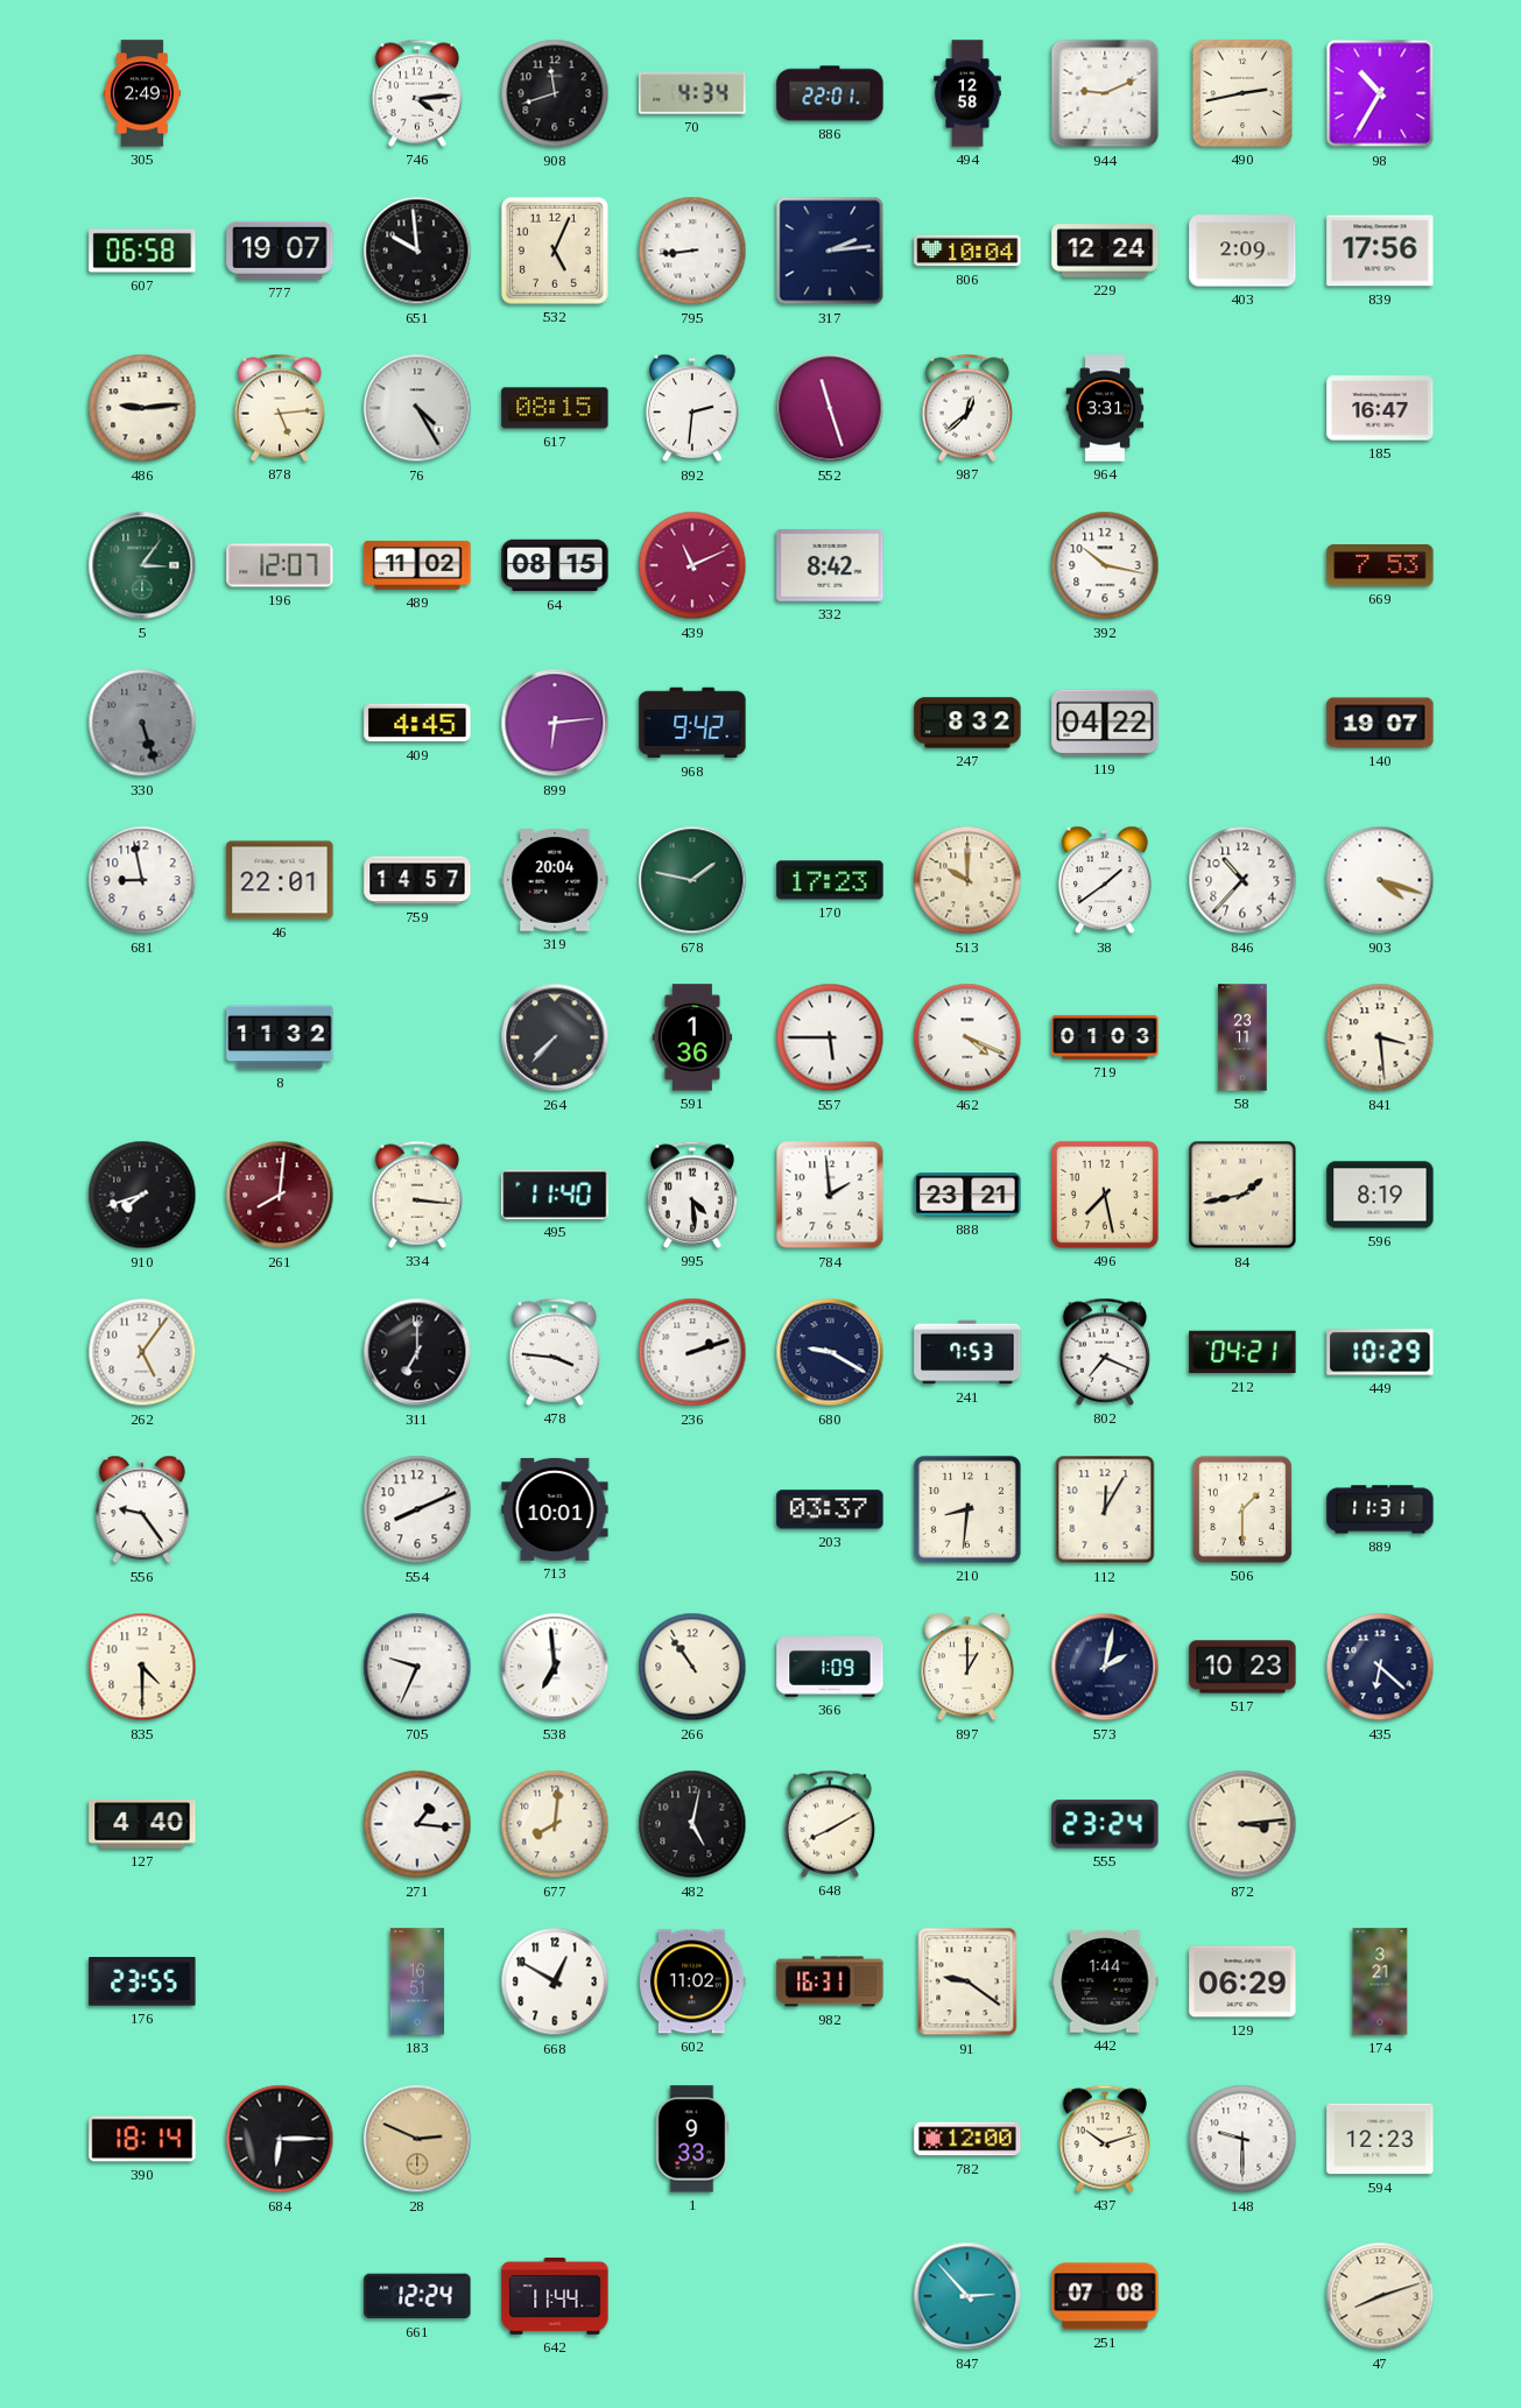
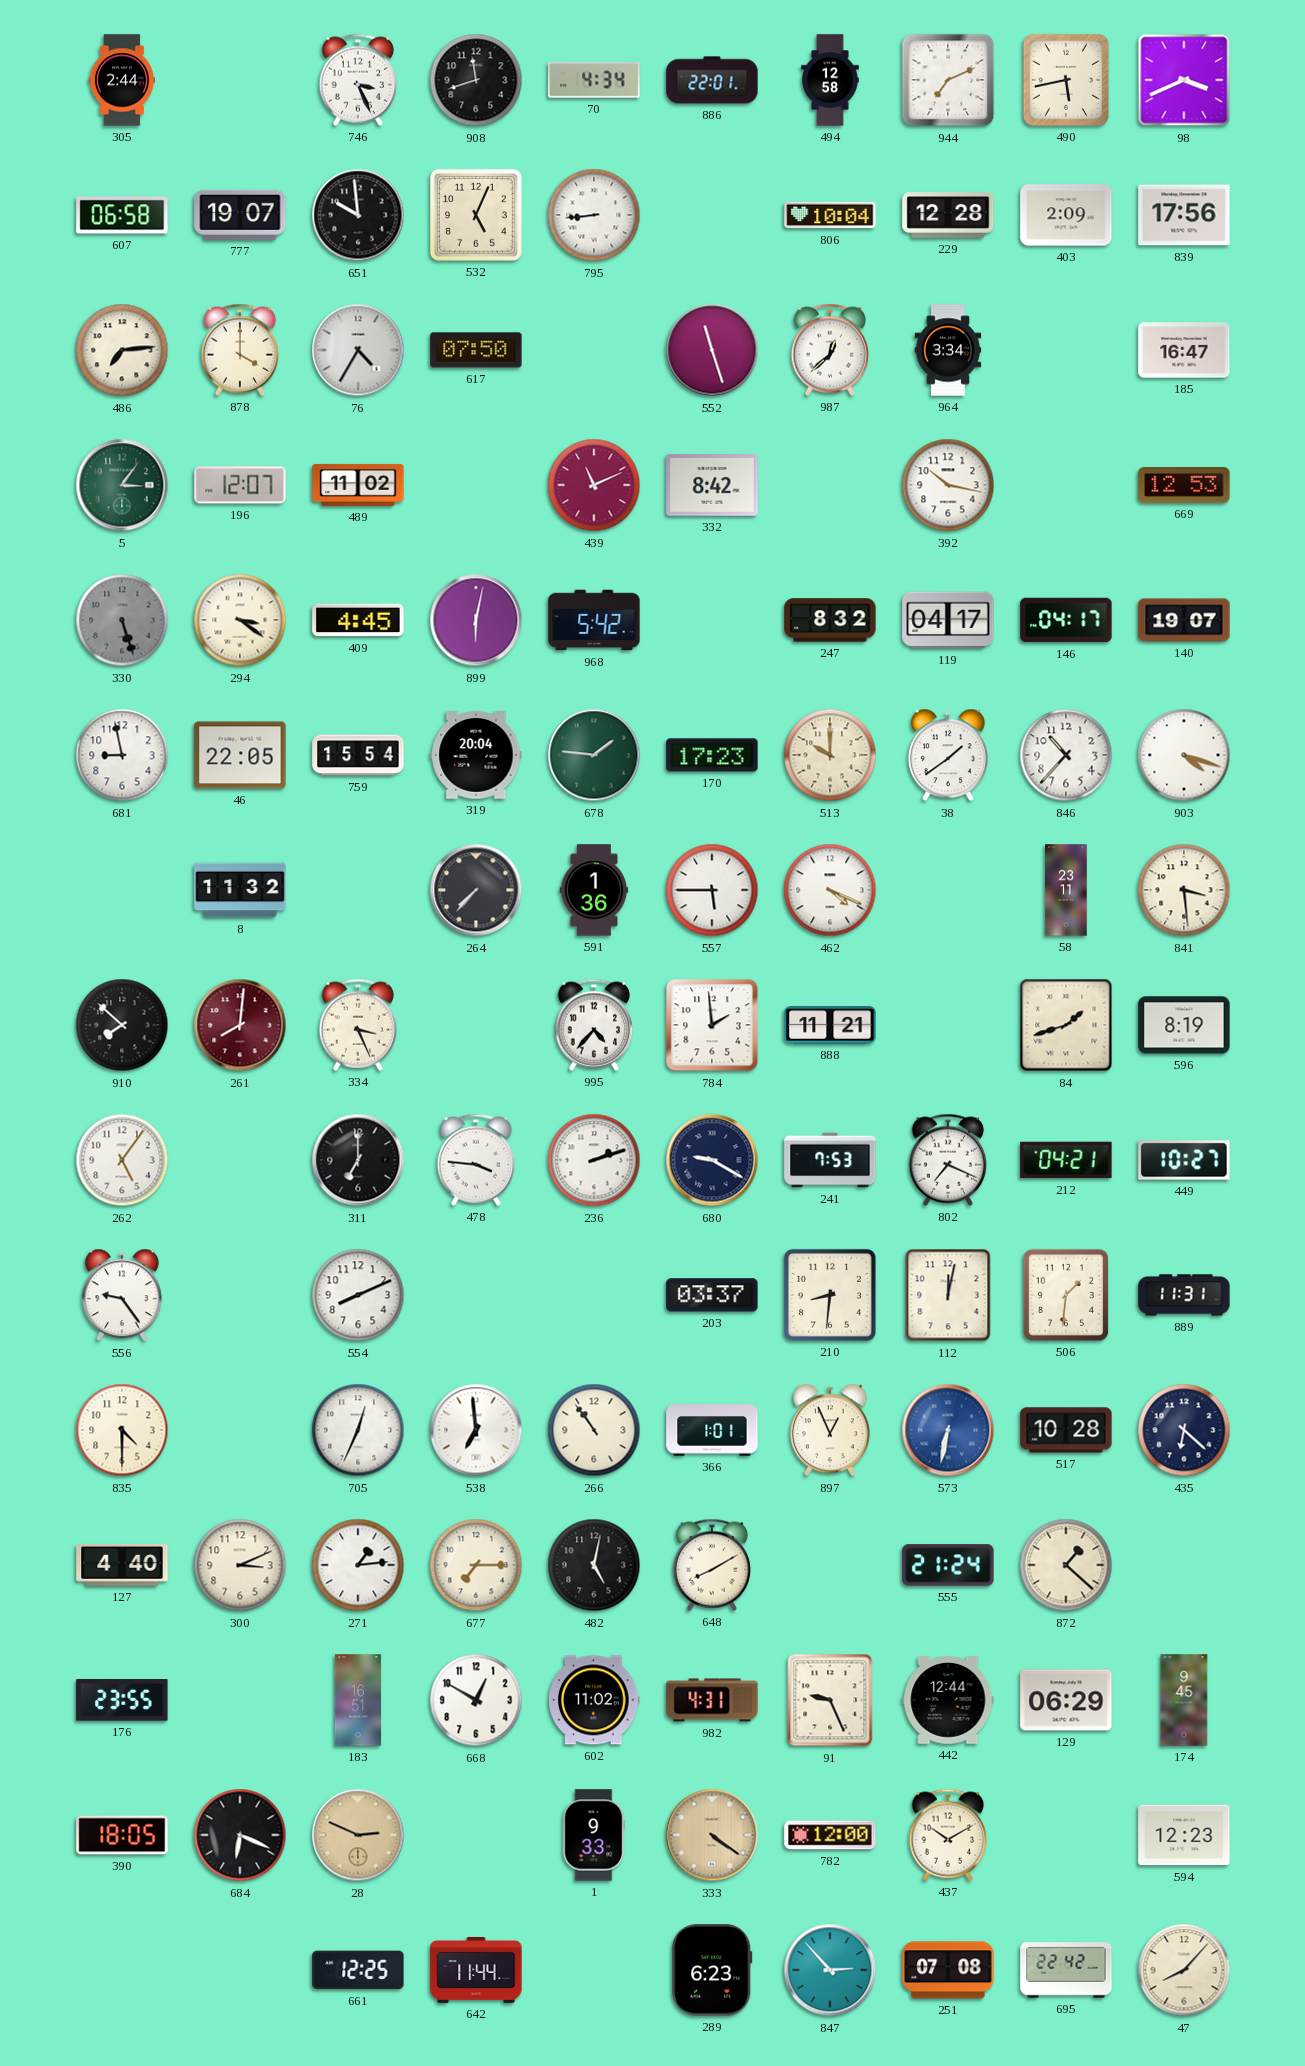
305: 2:49 -> 2:44 (122, 80)
746: 4:14 -> 3:26 (358, 80)
944: 9:11 -> 7:11 (948, 80)
490: 2:43 -> 5:43 (1066, 80)
98: 10:35 -> 3:41 (1184, 80)
317: 2:14 -> none (830, 251)
229: 12:24 -> 12:28 (948, 215)
486: 9:14 -> 7:14 (122, 350)
878: 5:14 -> 4:00 (240, 350)
76: 4:25 -> 4:35 (358, 350)
617: 08:15 -> 07:50 (476, 350)
892: 2:31 -> none (692, 408)
964: 3:31 -> 3:34 (948, 350)
64: 08:15 -> none (555, 565)
669: 7:53 -> 12:53 (1184, 486)
294: none -> 3:21 (240, 620)
899: 6:14 -> 6:02 (476, 620)
968: 9:42 -> 5:42 (594, 620)
119: 04:22 -> 04:17 (948, 620)
146: none -> 04:17 (1066, 620)
46: 22:01 -> 22:05 (240, 755)
759: 14:57 -> 15:54 (358, 755)
678: 1:47 -> 1:46 (594, 755)
719: 01:03 -> none (1105, 1037)
910: 7:42 -> 7:52 (122, 1025)
334: 3:16 -> 3:26 (358, 1025)
495: 11:40 -> none (555, 1195)
995: 4:29 -> 4:37 (594, 1025)
888: 23:21 -> 11:21 (830, 1025)
496: 7:28 -> none (1105, 1195)
84: 1:43 -> 1:42 (1066, 1025)
449: 10:29 -> 10:27 (1184, 1160)
713: 10:01 -> none (555, 1509)
112: 12:05 -> 12:02 (948, 1295)
506: 1:30 -> 1:31 (1066, 1295)
705: 9:34 -> 12:34 (358, 1430)
366: 1:09 -> 1:01 (712, 1431)
897: 1:00 -> 12:56 (830, 1430)
573: 2:02 -> 6:32 (948, 1430)
573 dial: navy -> blue (948, 1430)
517: 10:23 -> 10:28 (1066, 1430)
300: none -> 3:11 (240, 1565)
271: 1:16 -> 1:14 (358, 1565)
677: 8:01 -> 7:15 (476, 1565)
555: 23:24 -> 21:24 (948, 1565)
872: 3:14 -> 1:22 (1066, 1565)
982: 16:31 -> 4:31 (712, 1700)
91: 9:21 -> 9:26 (830, 1700)
442: 1:44 -> 12:44 (948, 1700)
174: 3:21 -> 9:45 (1184, 1700)
390: 18:14 -> 18:05 (122, 1835)
684: 6:15 -> 6:19 (240, 1835)
333: none -> 4:21 (712, 1835)
437: 10:12 -> 10:10 (948, 1835)
148: 9:30 -> none (1242, 2139)
661: 12:24 -> 12:25 (358, 1970)
289: none -> 6:23 (712, 1970)
695: none -> 22:42 (1066, 1970)
47: 8:12 -> 8:07 (1184, 1970)
